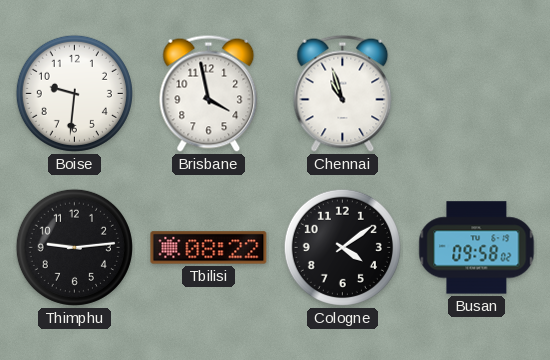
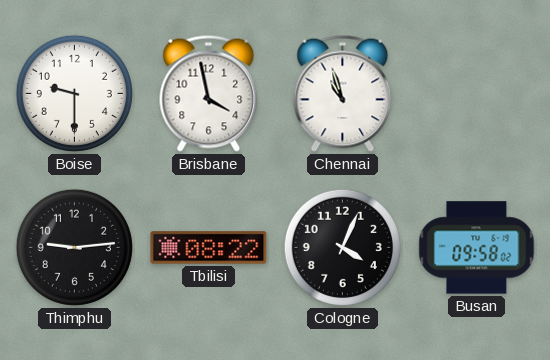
Boise: 9:31 -> 9:30 (74, 93)
Cologne: 4:09 -> 4:04 (342, 247)
